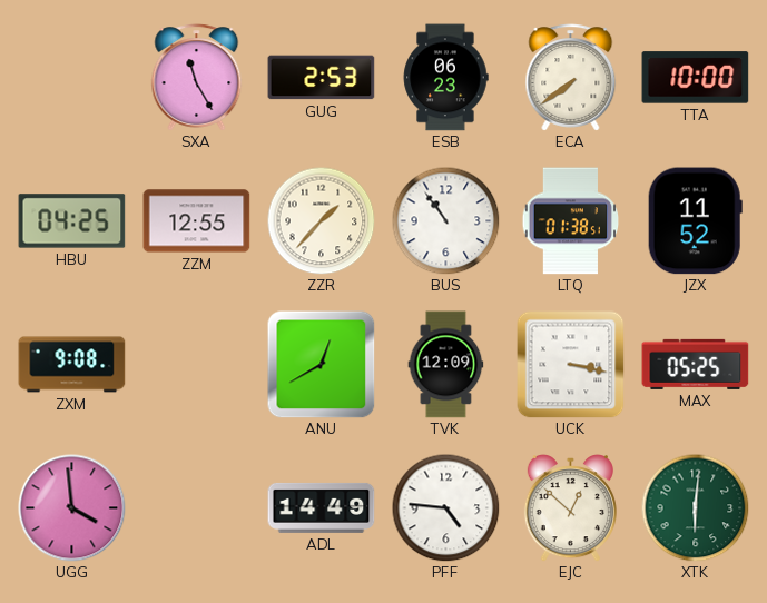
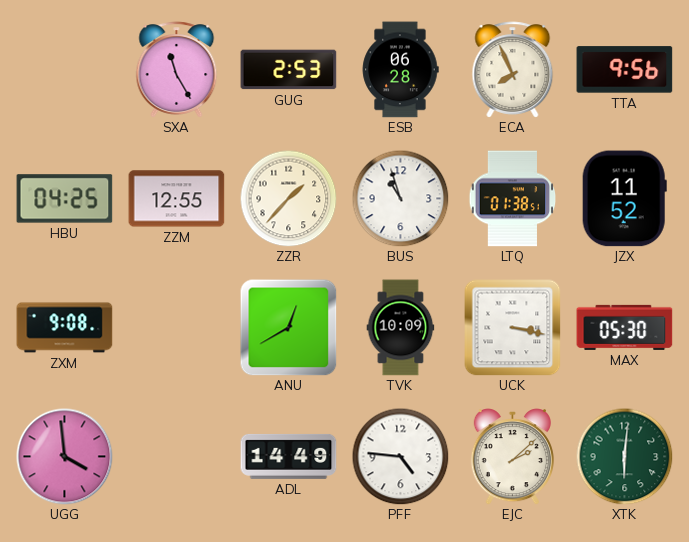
ESB: 06:23 -> 06:28 (400, 70)
ECA: 7:39 -> 7:56 (513, 70)
TTA: 10:00 -> 9:56 (625, 70)
BUS: 10:54 -> 10:57 (400, 198)
TVK: 12:09 -> 10:09 (401, 328)
MAX: 05:25 -> 05:30 (625, 327)
EJC: 12:52 -> 2:08 (512, 457)
